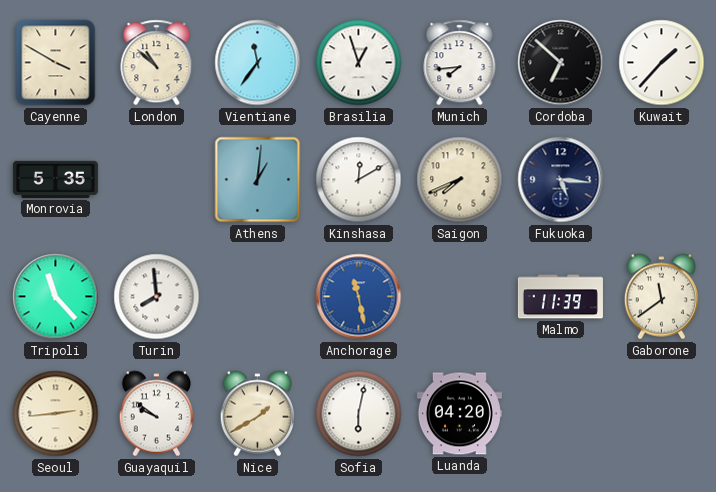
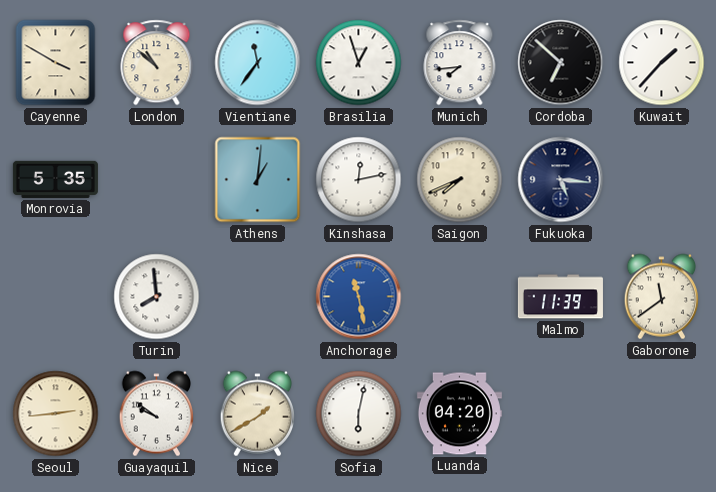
Kinshasa: 12:10 -> 12:13 (359, 180)
Tripoli: 11:23 -> none (56, 297)
